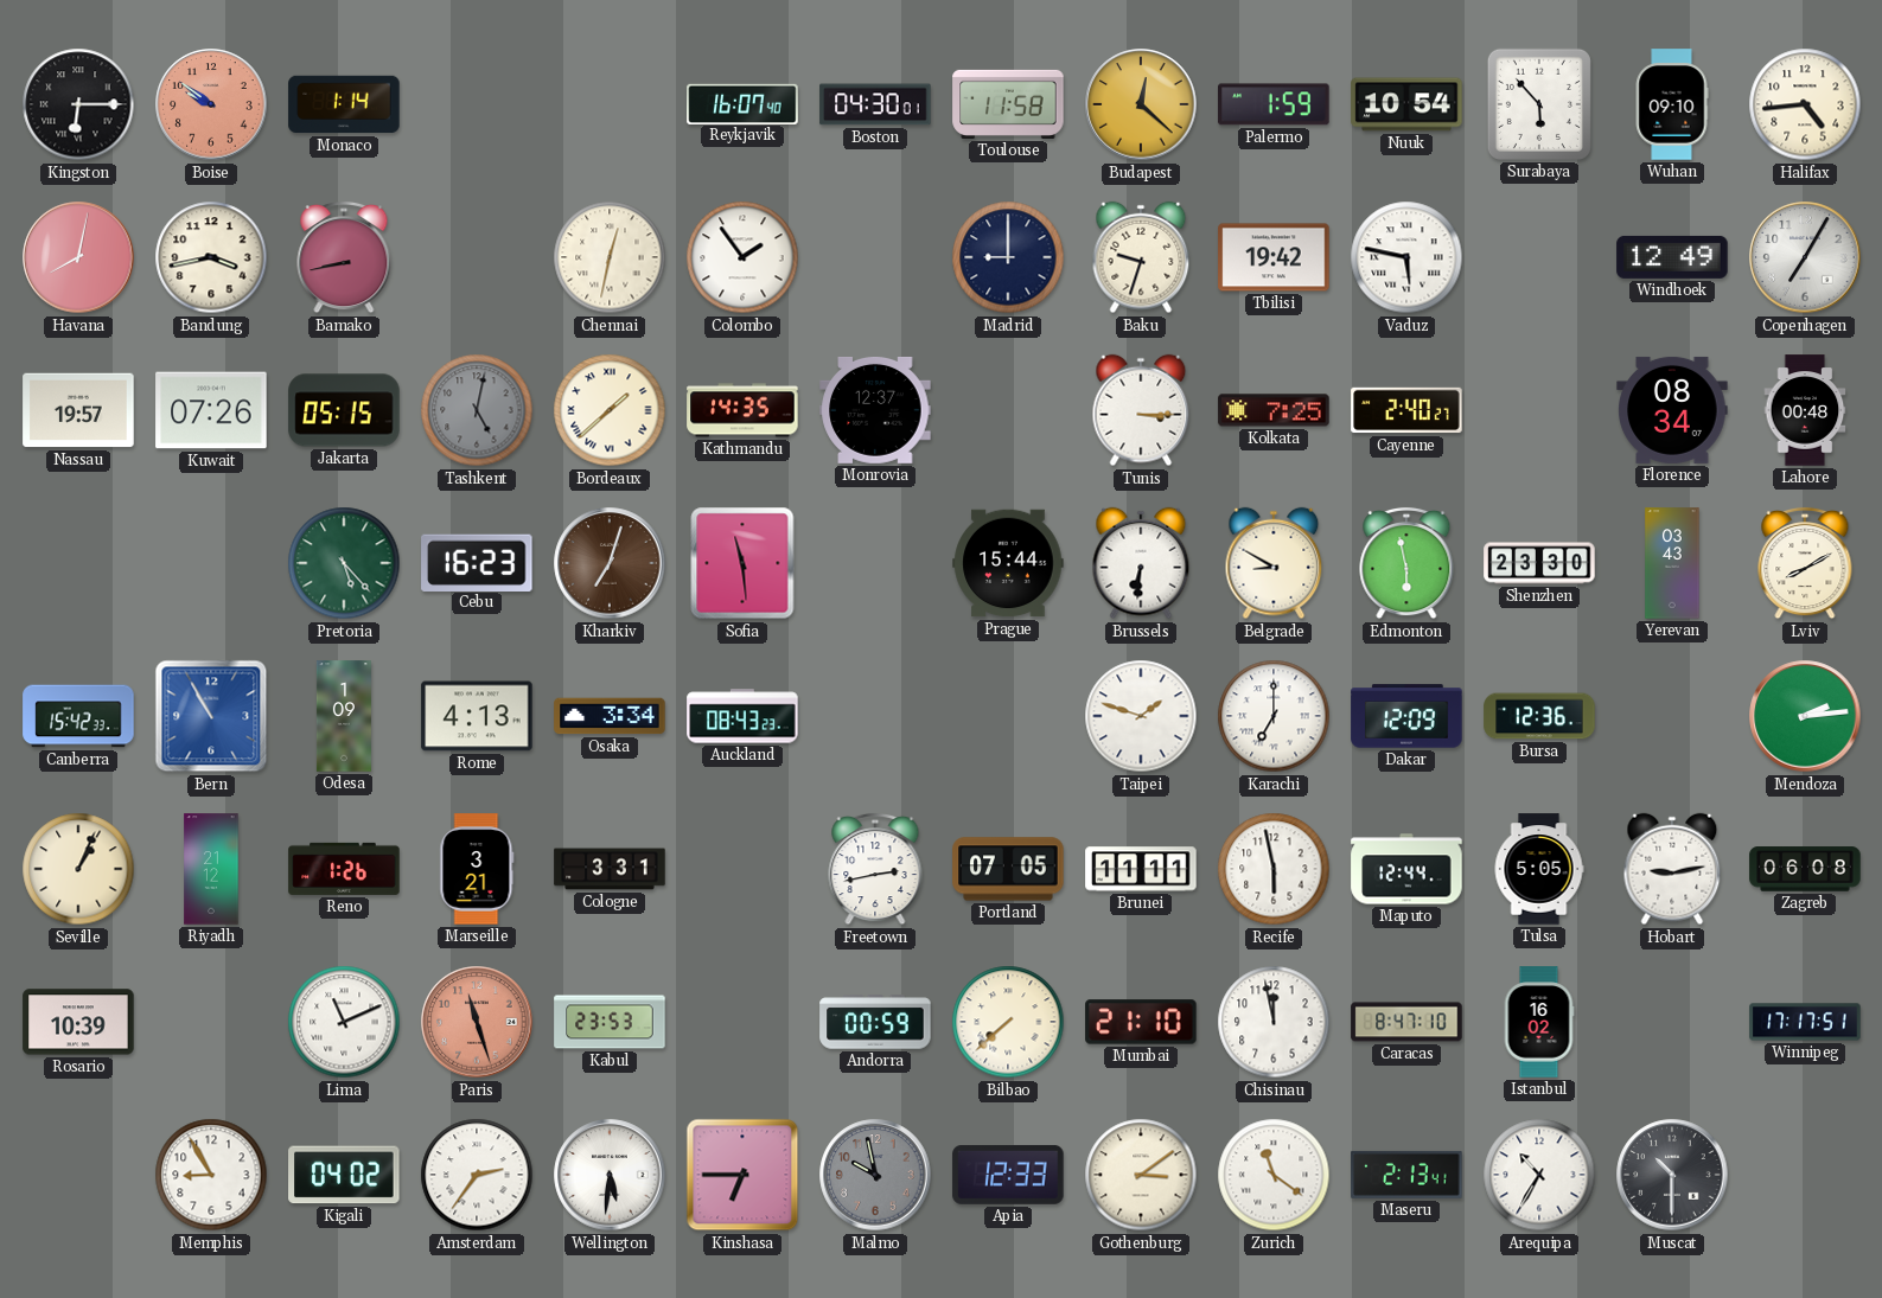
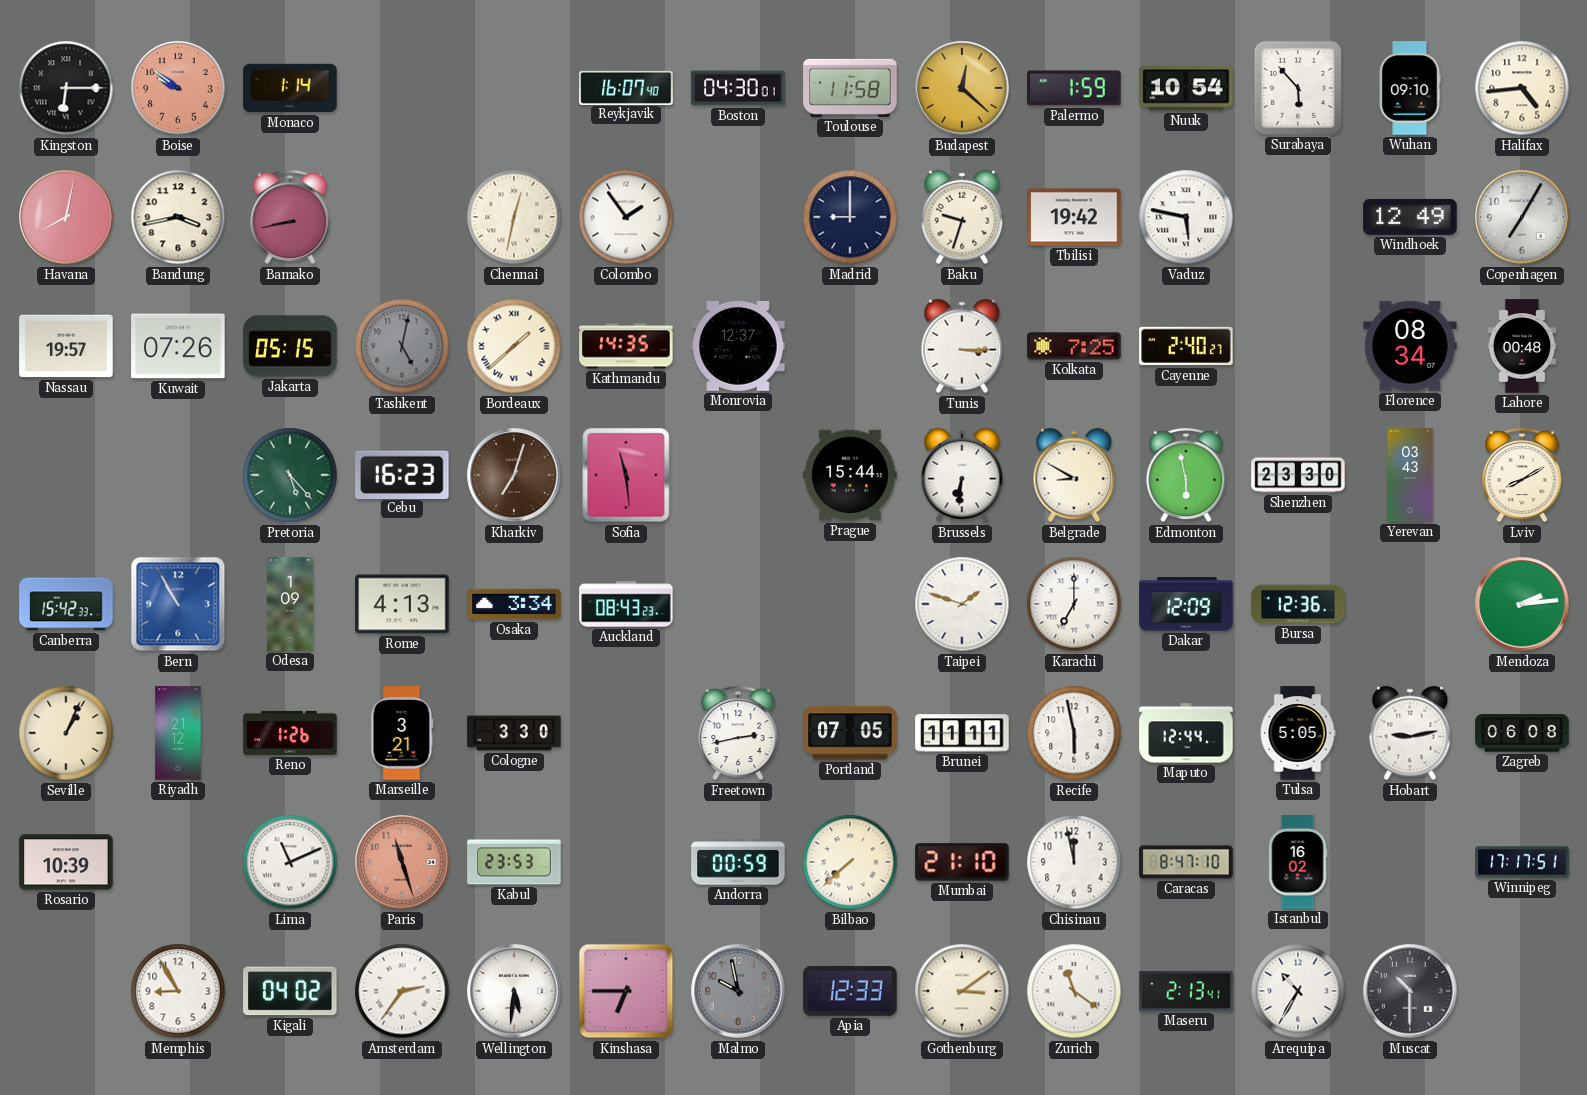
Cologne: 3:31 -> 3:30 (514, 733)
